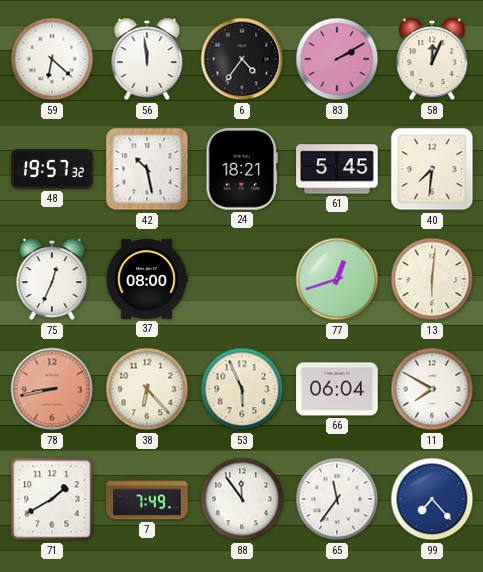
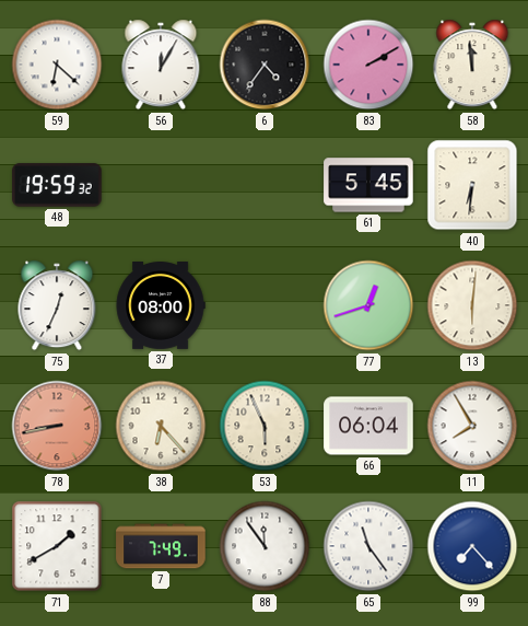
56: 11:59 -> 12:05 (161, 65)
58: 12:04 -> 11:59 (472, 65)
48: 19:57 -> 19:59 (57, 185)
42: 10:28 -> none (147, 169)
24: 18:21 -> none (241, 169)
40: 7:31 -> 6:31 (472, 185)
11: 7:50 -> 7:55 (472, 426)
65: 11:36 -> 11:24 (368, 546)
